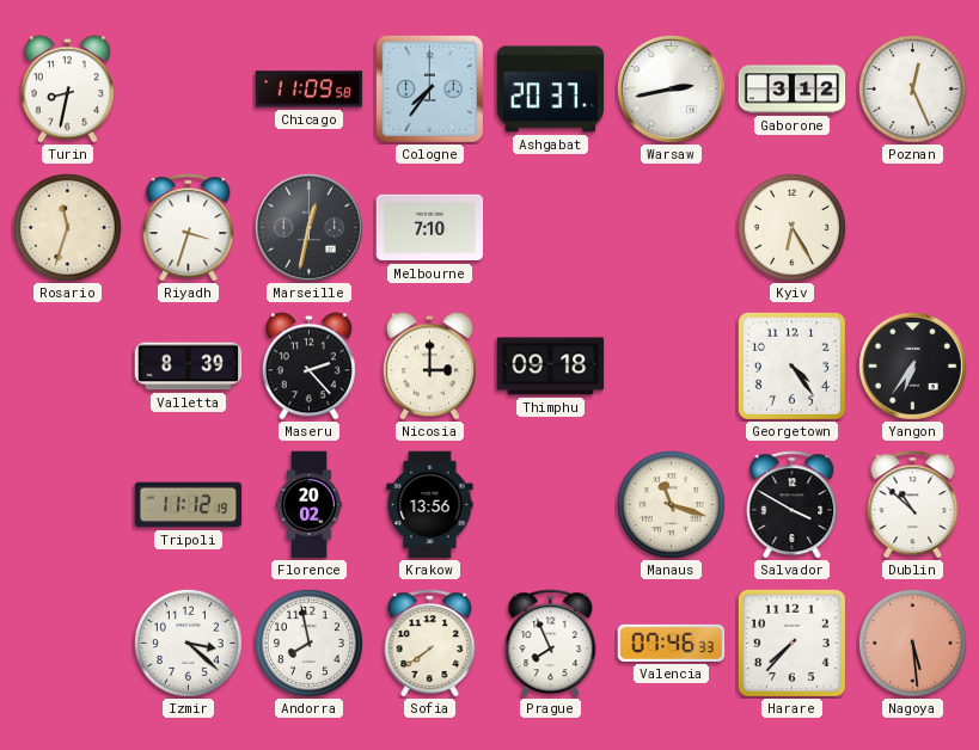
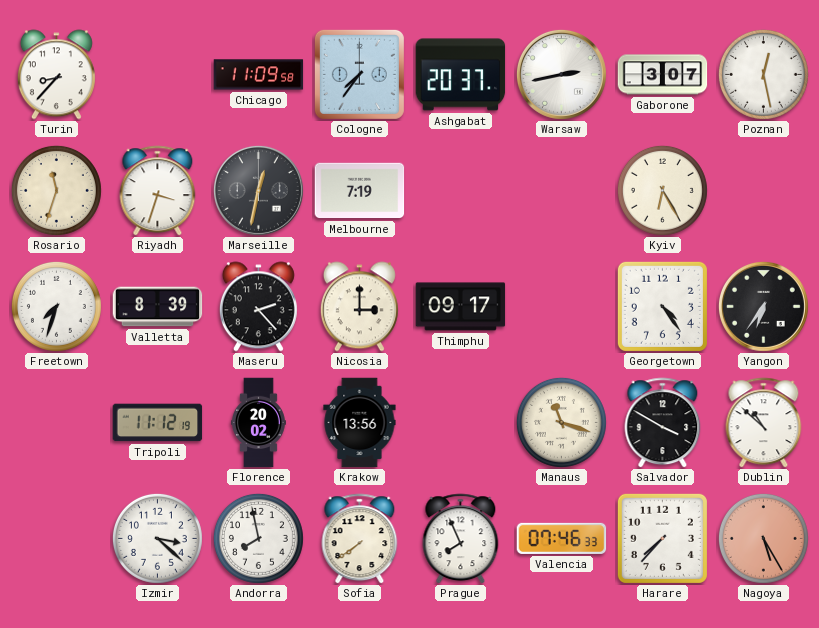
Turin: 8:32 -> 8:37 (56, 75)
Gaborone: 3:12 -> 3:07 (663, 75)
Poznan: 12:26 -> 12:28 (763, 74)
Melbourne: 7:10 -> 7:19 (360, 191)
Freetown: none -> 7:33 (56, 306)
Thimphu: 09:18 -> 09:17 (461, 307)
Nagoya: 5:29 -> 5:25 (763, 538)
